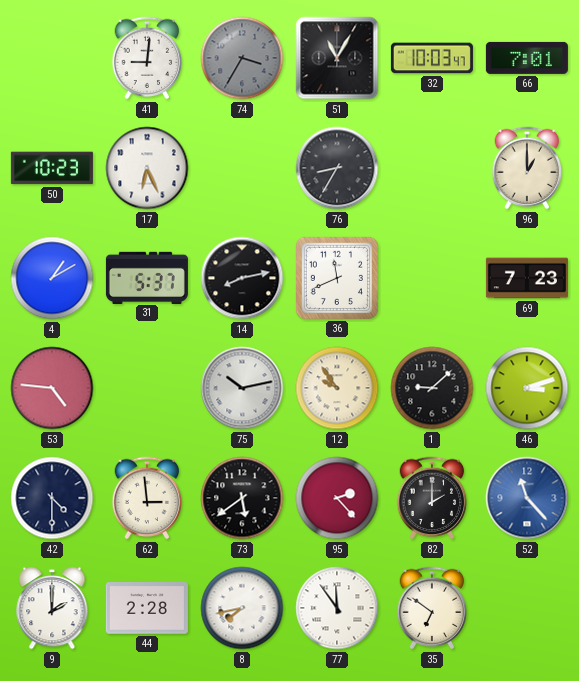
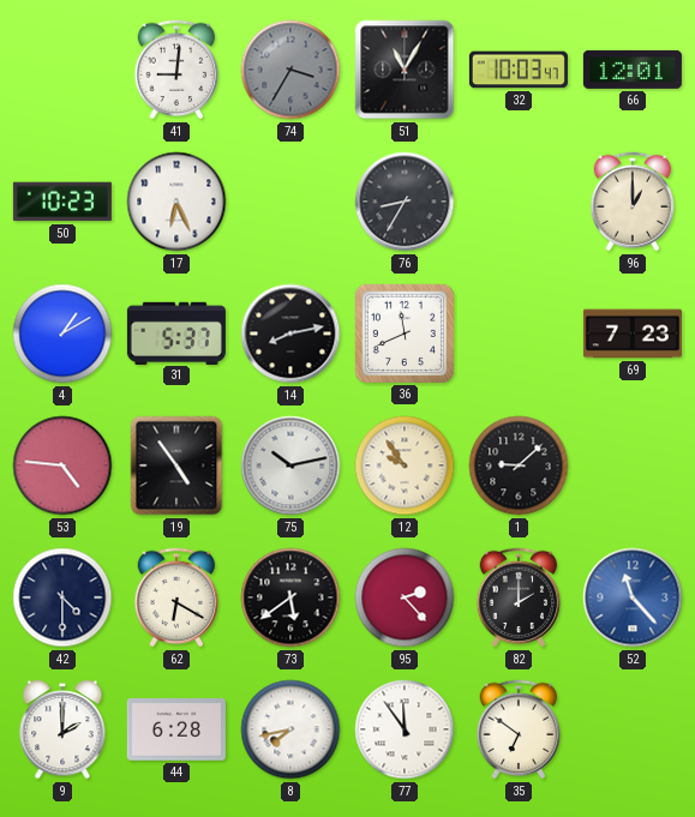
66: 7:01 -> 12:01 (633, 70)
19: none -> 4:54 (176, 465)
46: 3:12 -> none (527, 388)
62: 2:59 -> 6:20 (176, 597)
44: 2:28 -> 6:28 (176, 731)
